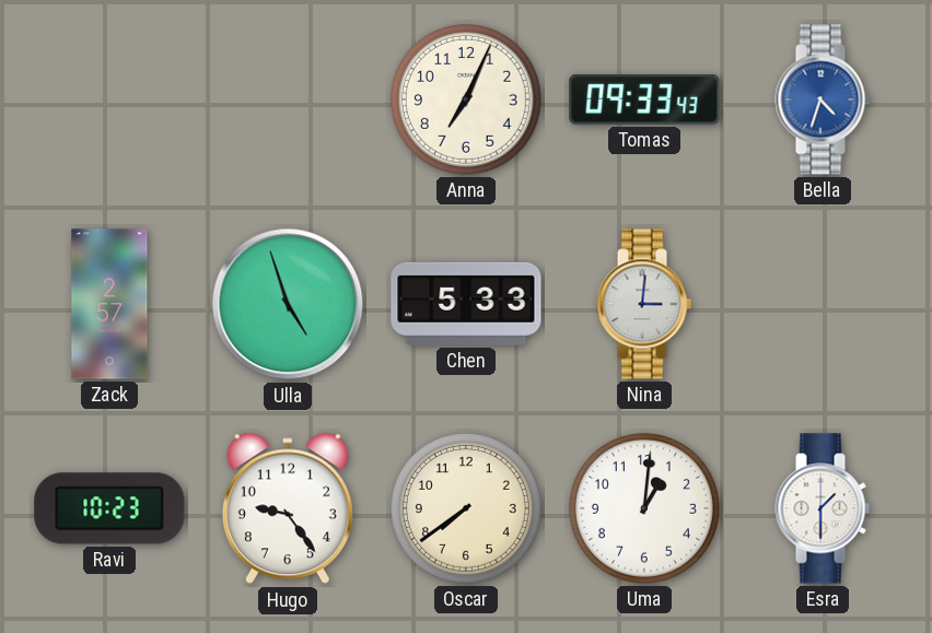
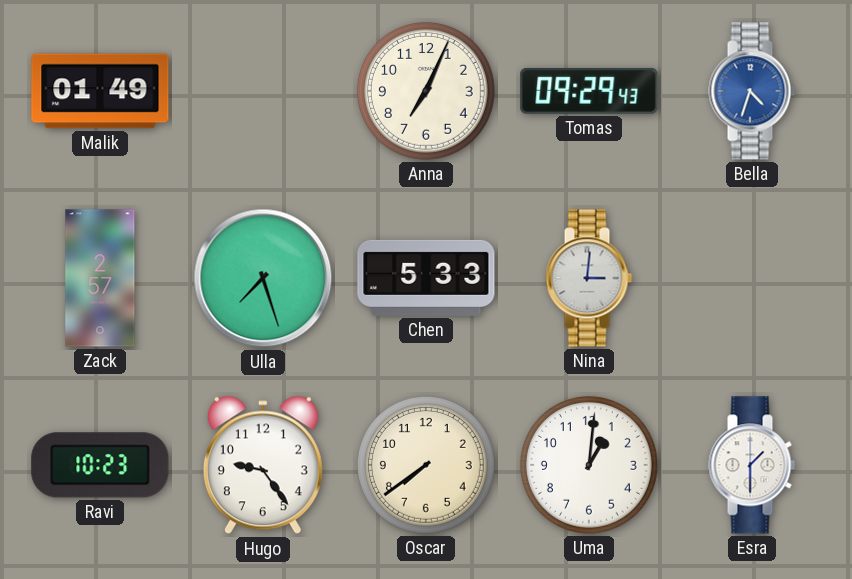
Malik: none -> 01:49 (100, 91)
Tomas: 09:33 -> 09:29 (589, 91)
Ulla: 4:57 -> 7:27 (263, 278)
